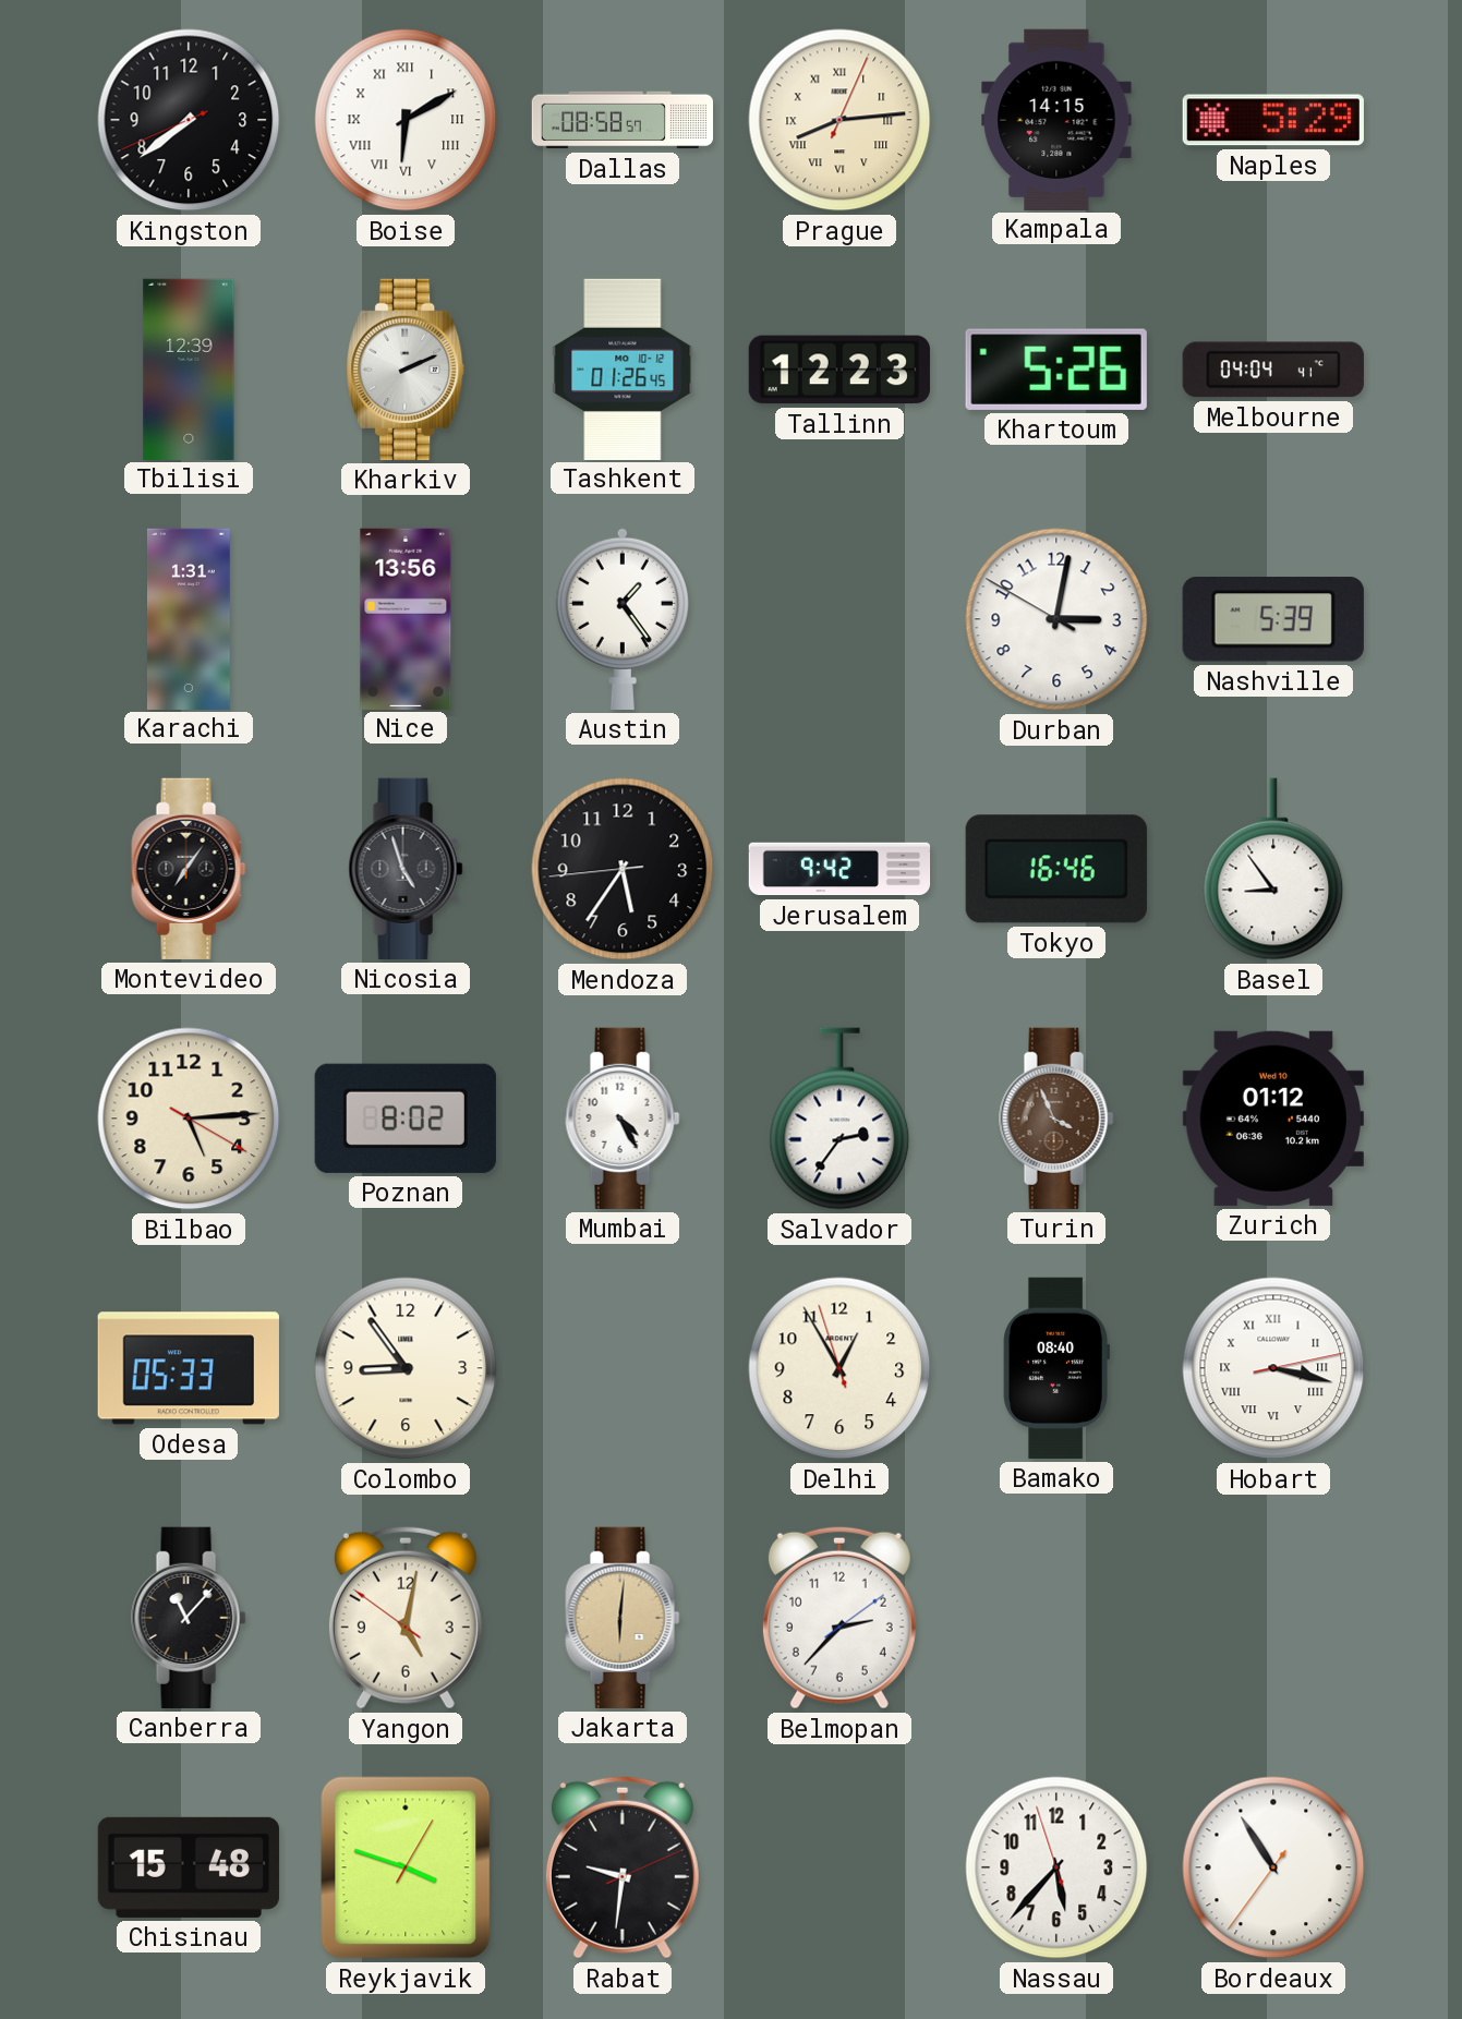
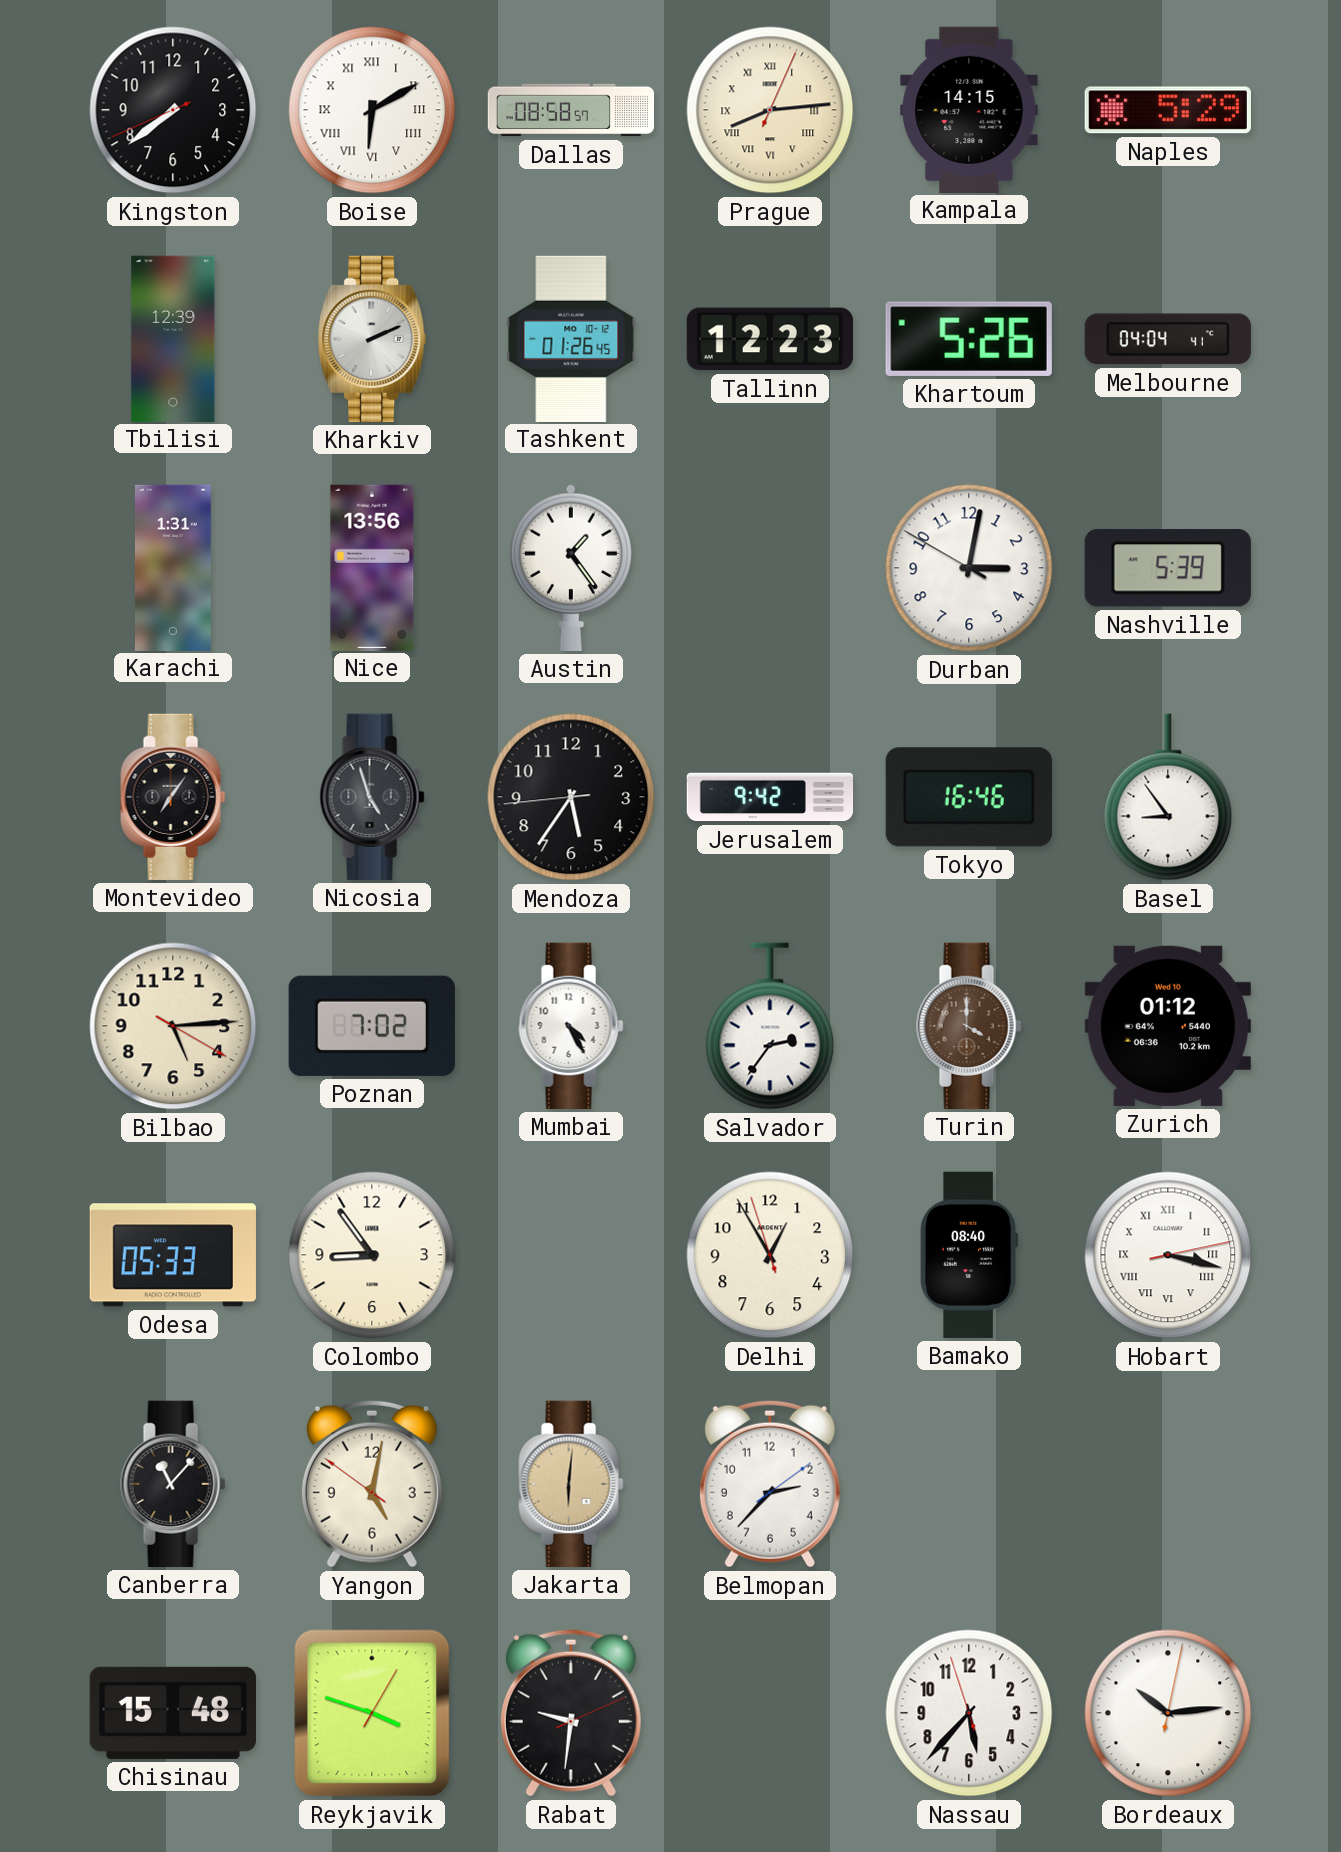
Poznan: 8:02 -> 7:02 (372, 1026)
Turin: 3:56 -> 4:00 (969, 1026)
Bordeaux: 10:54 -> 10:14 (1168, 1713)
